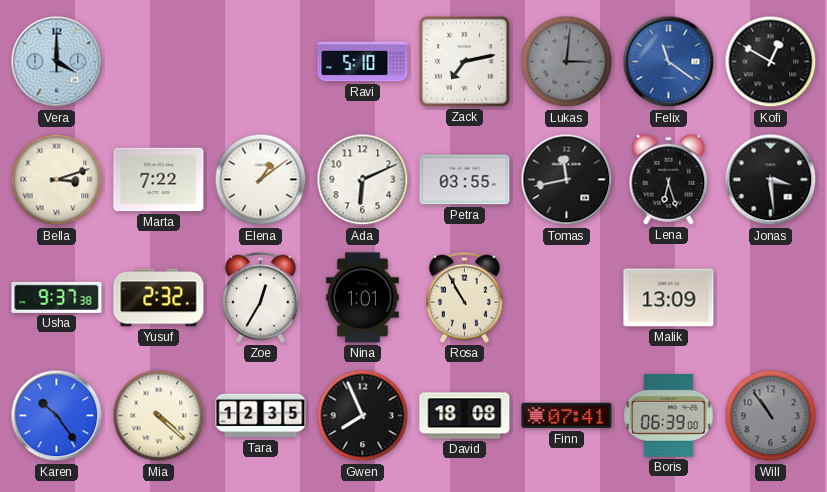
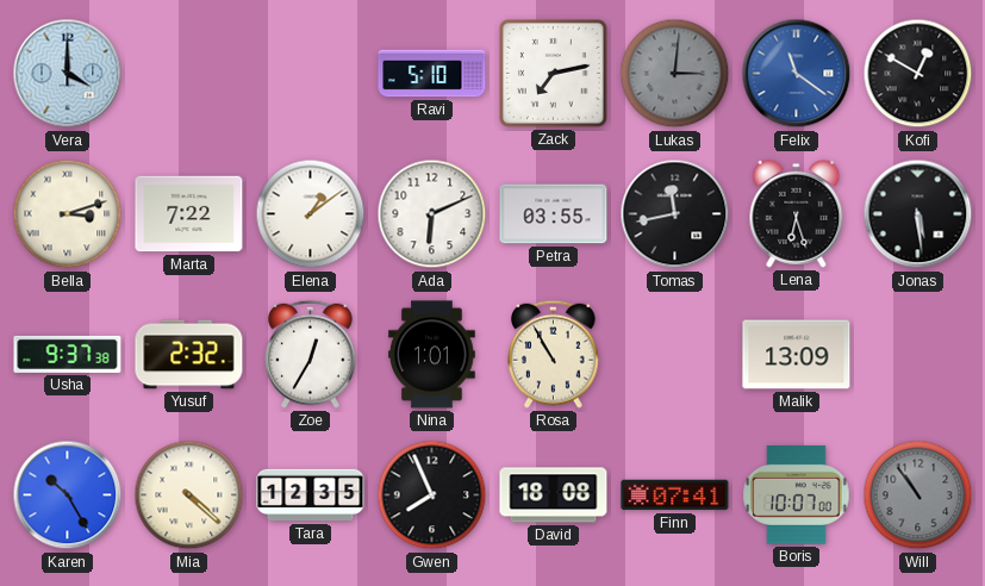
Jonas: 3:29 -> 5:29 (918, 214)
Karen: 10:24 -> 10:25 (68, 495)
Boris: 06:39 -> 10:07 (797, 494)
